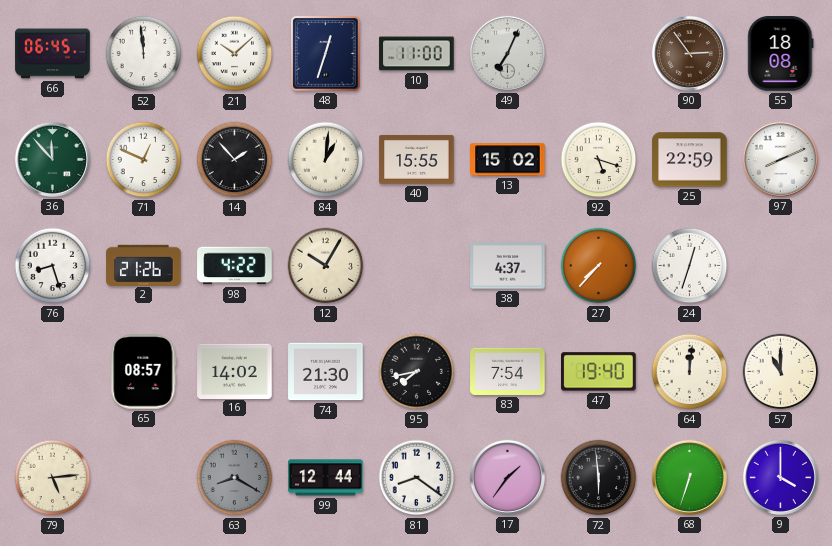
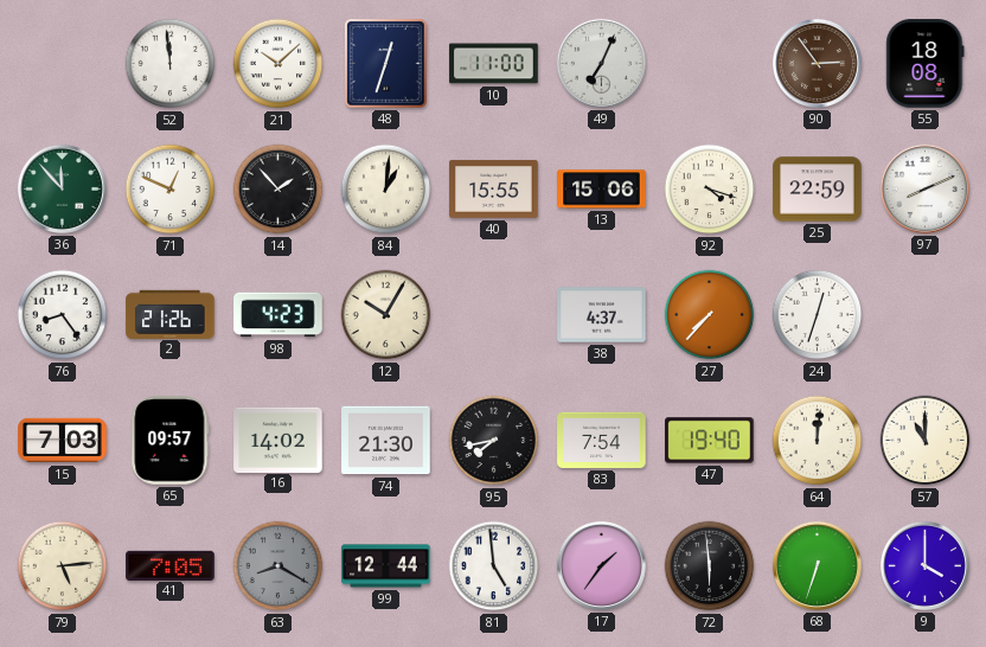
66: 06:45 -> none (53, 54)
13: 15:02 -> 15:06 (602, 190)
92: 5:18 -> 4:18 (710, 190)
76: 8:27 -> 8:24 (63, 315)
98: 4:22 -> 4:23 (278, 315)
15: none -> 7:03 (63, 441)
65: 08:57 -> 09:57 (171, 441)
41: none -> 7:05 (171, 565)
81: 8:21 -> 4:59 (494, 566)
